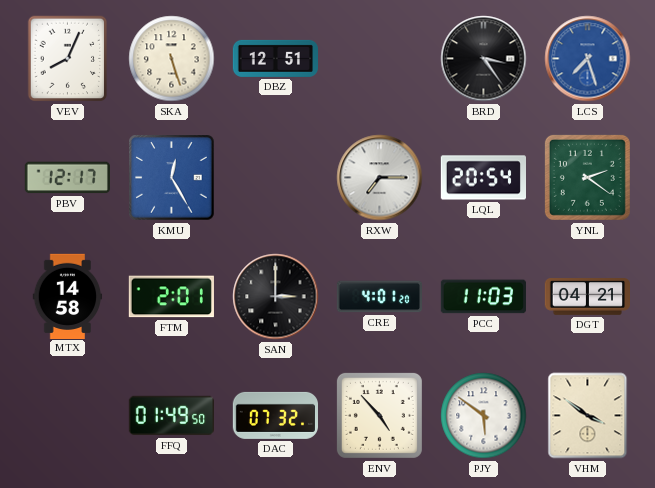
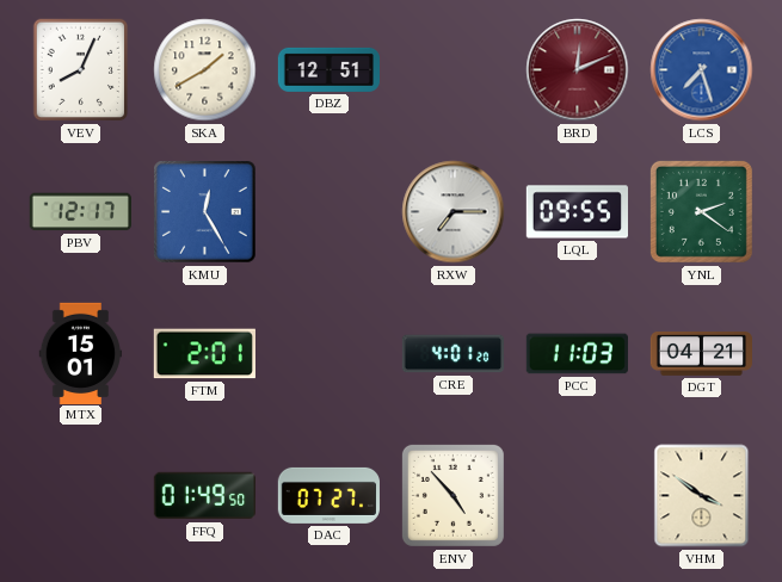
SKA: 5:27 -> 1:40 (205, 70)
BRD: 3:24 -> 12:11 (578, 70)
BRD dial: black -> burgundy (578, 70)
LQL: 20:54 -> 09:55 (577, 212)
MTX: 14:58 -> 15:01 (81, 353)
SAN: 3:00 -> none (276, 297)
DAC: 07:32 -> 07:27 (328, 495)
PJY: 5:51 -> none (484, 416)
